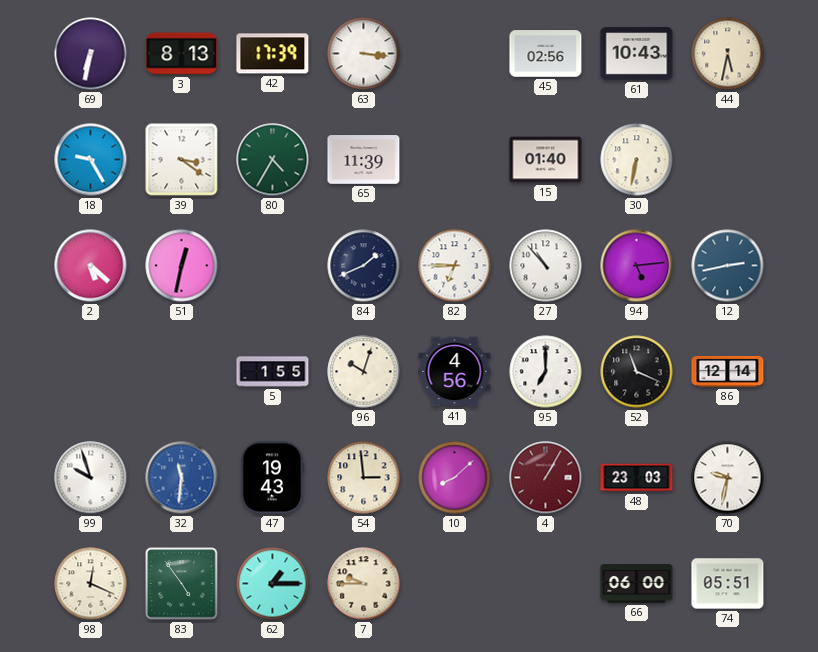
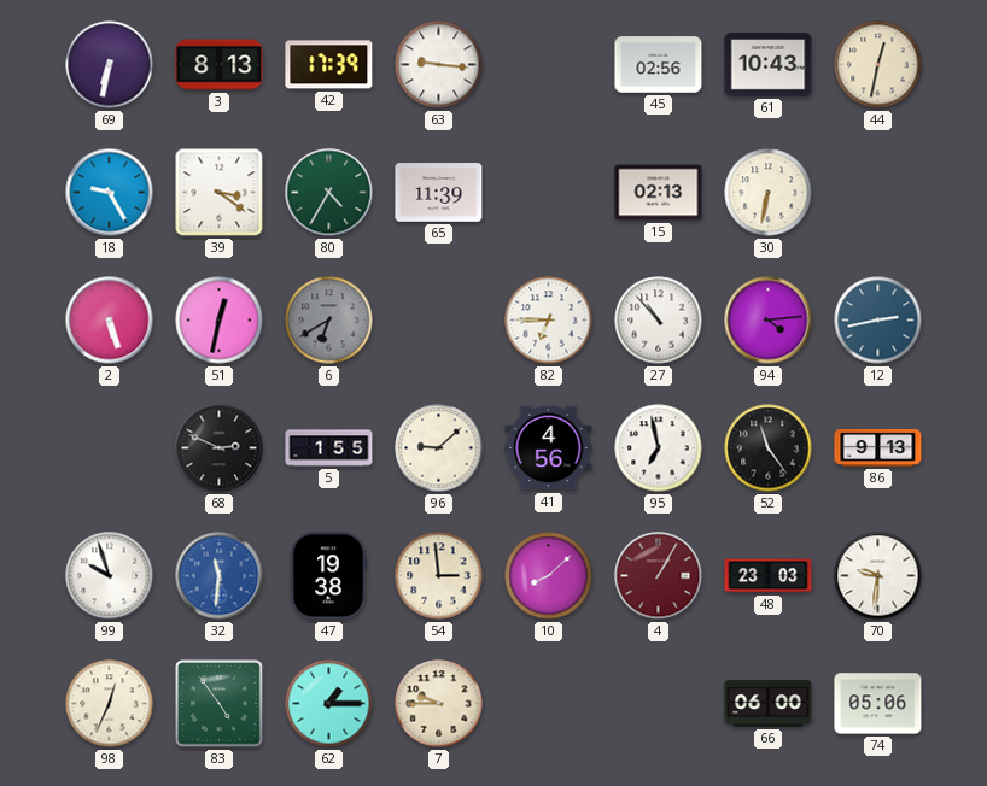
63: 3:16 -> 9:16 (439, 65)
44: 5:32 -> 12:32 (878, 65)
15: 01:40 -> 02:13 (659, 193)
2: 5:22 -> 5:27 (110, 321)
6: none -> 6:40 (329, 321)
84: 1:41 -> none (364, 266)
94: 5:14 -> 4:14 (769, 321)
68: none -> 2:49 (220, 448)
96: 10:03 -> 9:08 (439, 448)
95: 7:00 -> 6:58 (659, 448)
52: 11:19 -> 11:24 (769, 448)
86: 12:14 -> 9:13 (878, 447)
47: 19:43 -> 19:38 (327, 576)
70: 9:32 -> 9:31 (878, 576)
98: 12:19 -> 12:34 (110, 704)
74: 05:51 -> 05:06 (878, 704)
